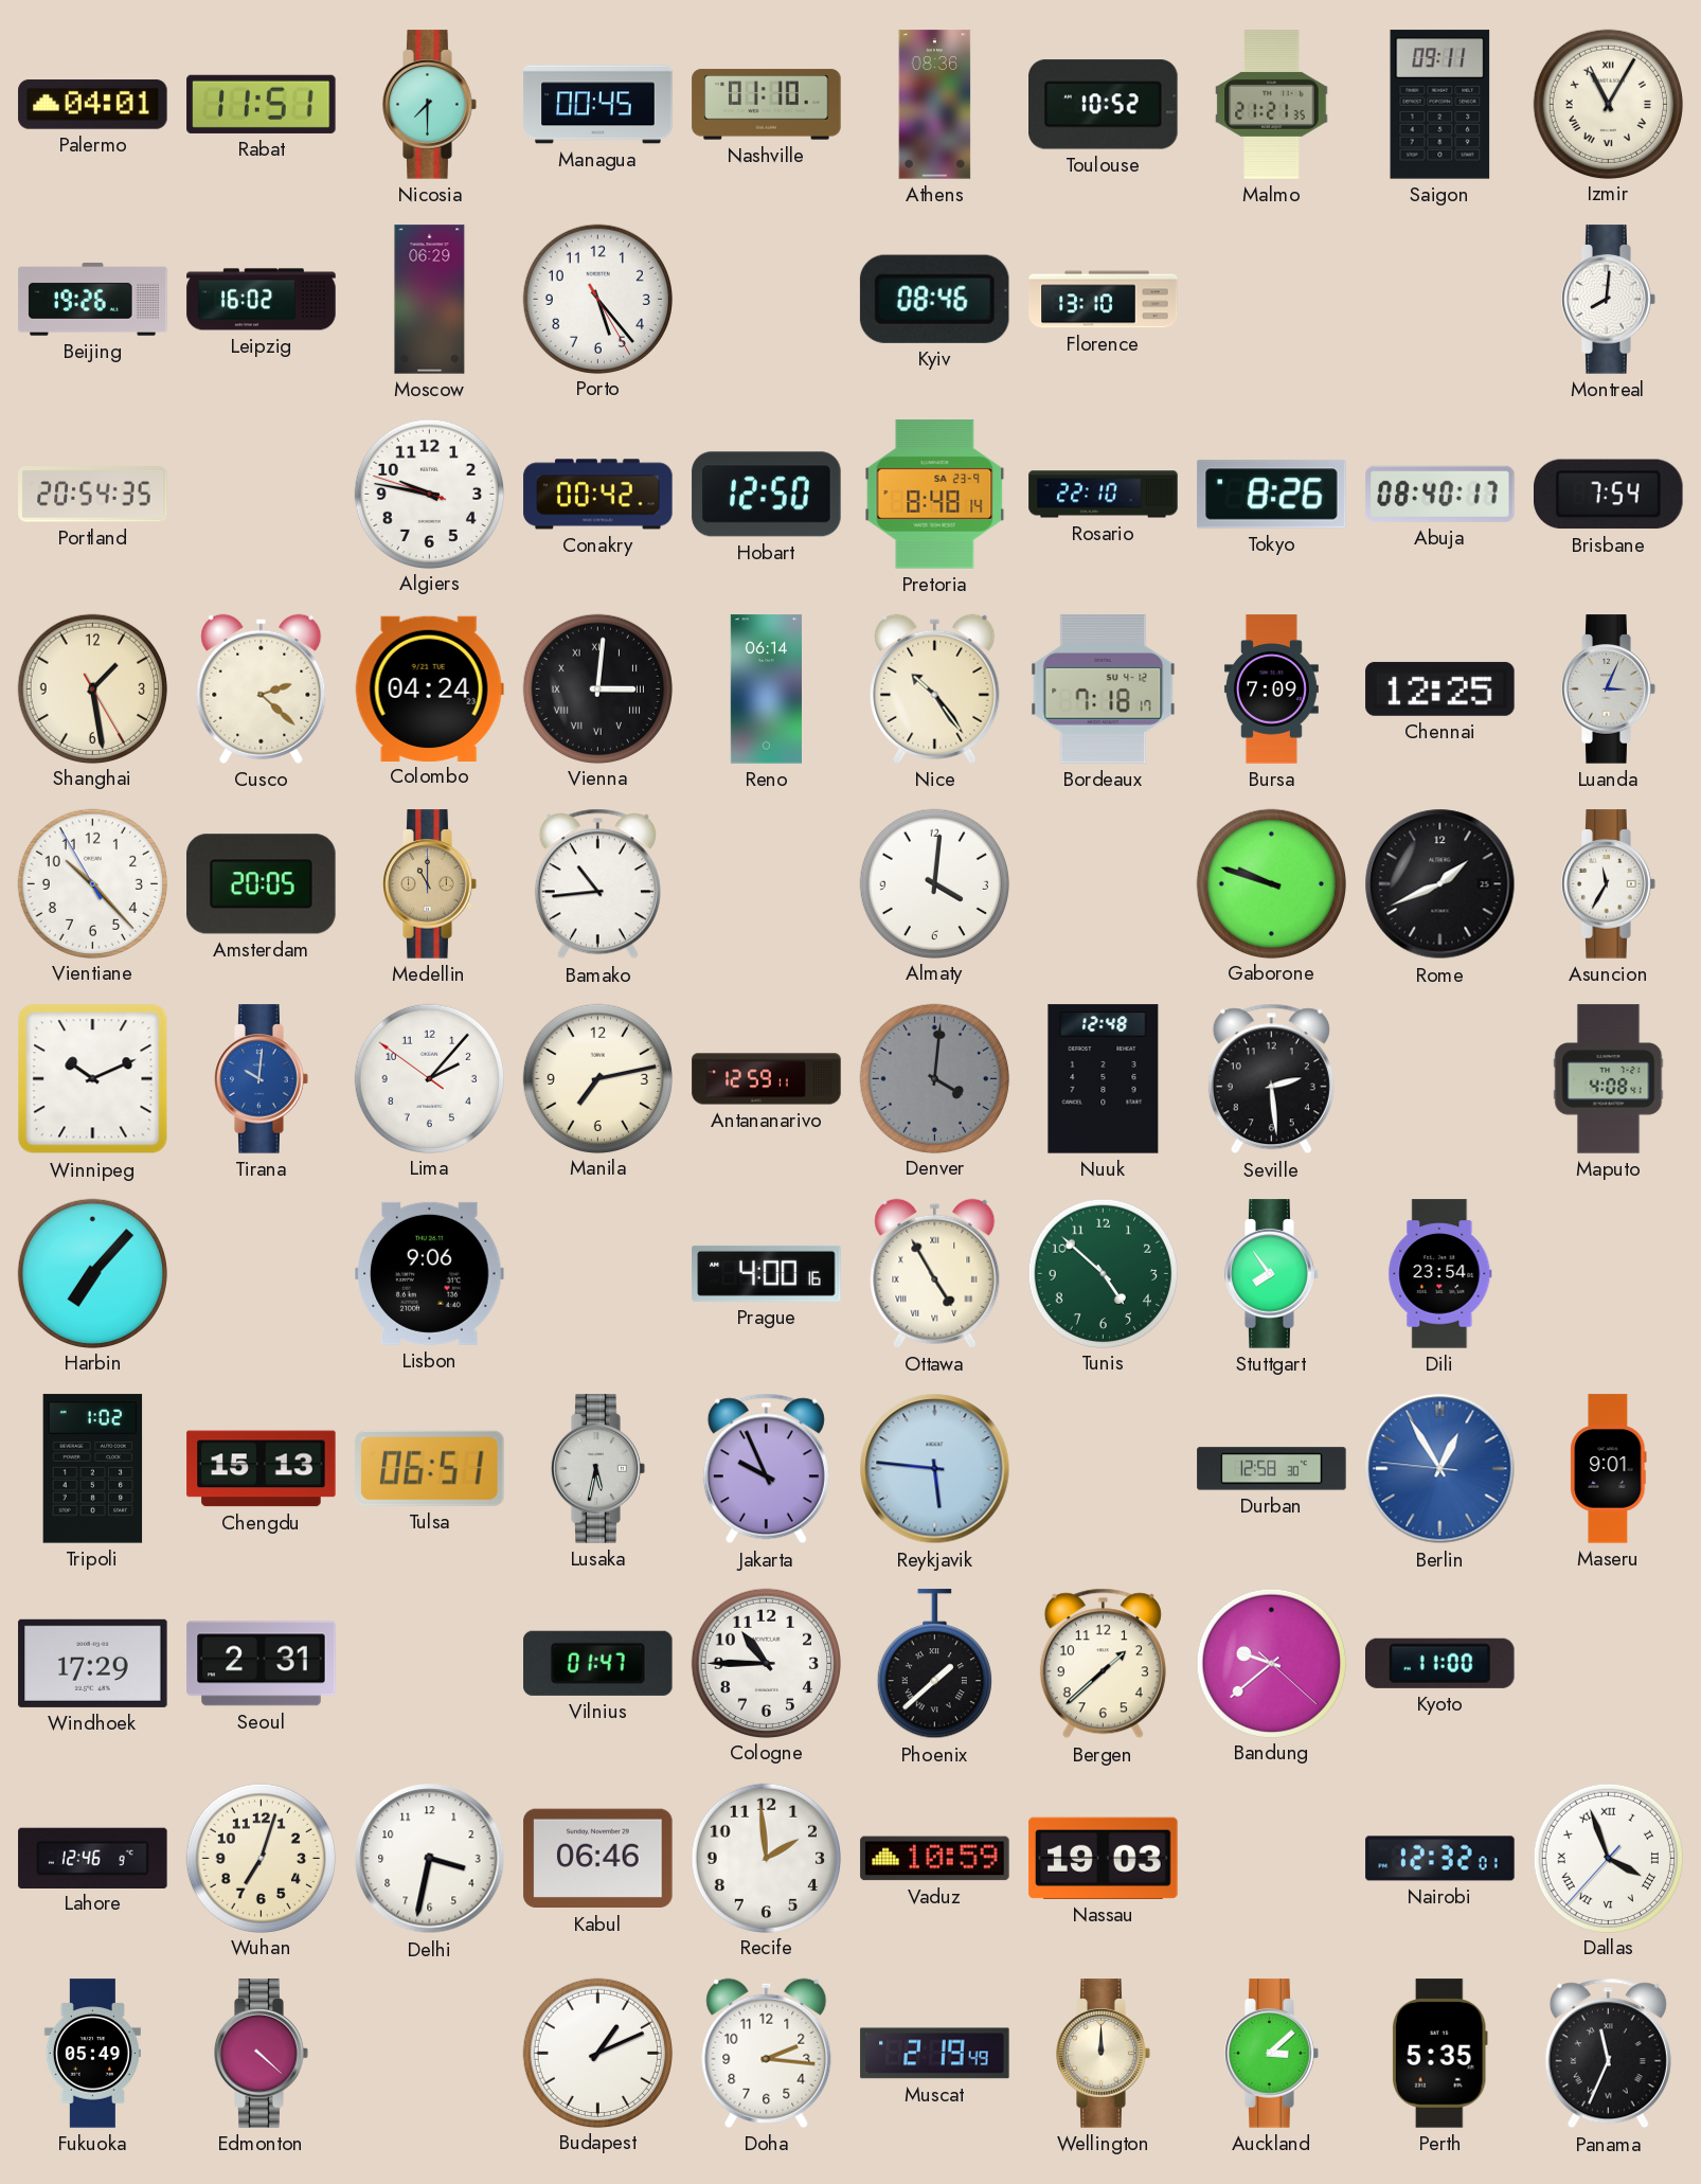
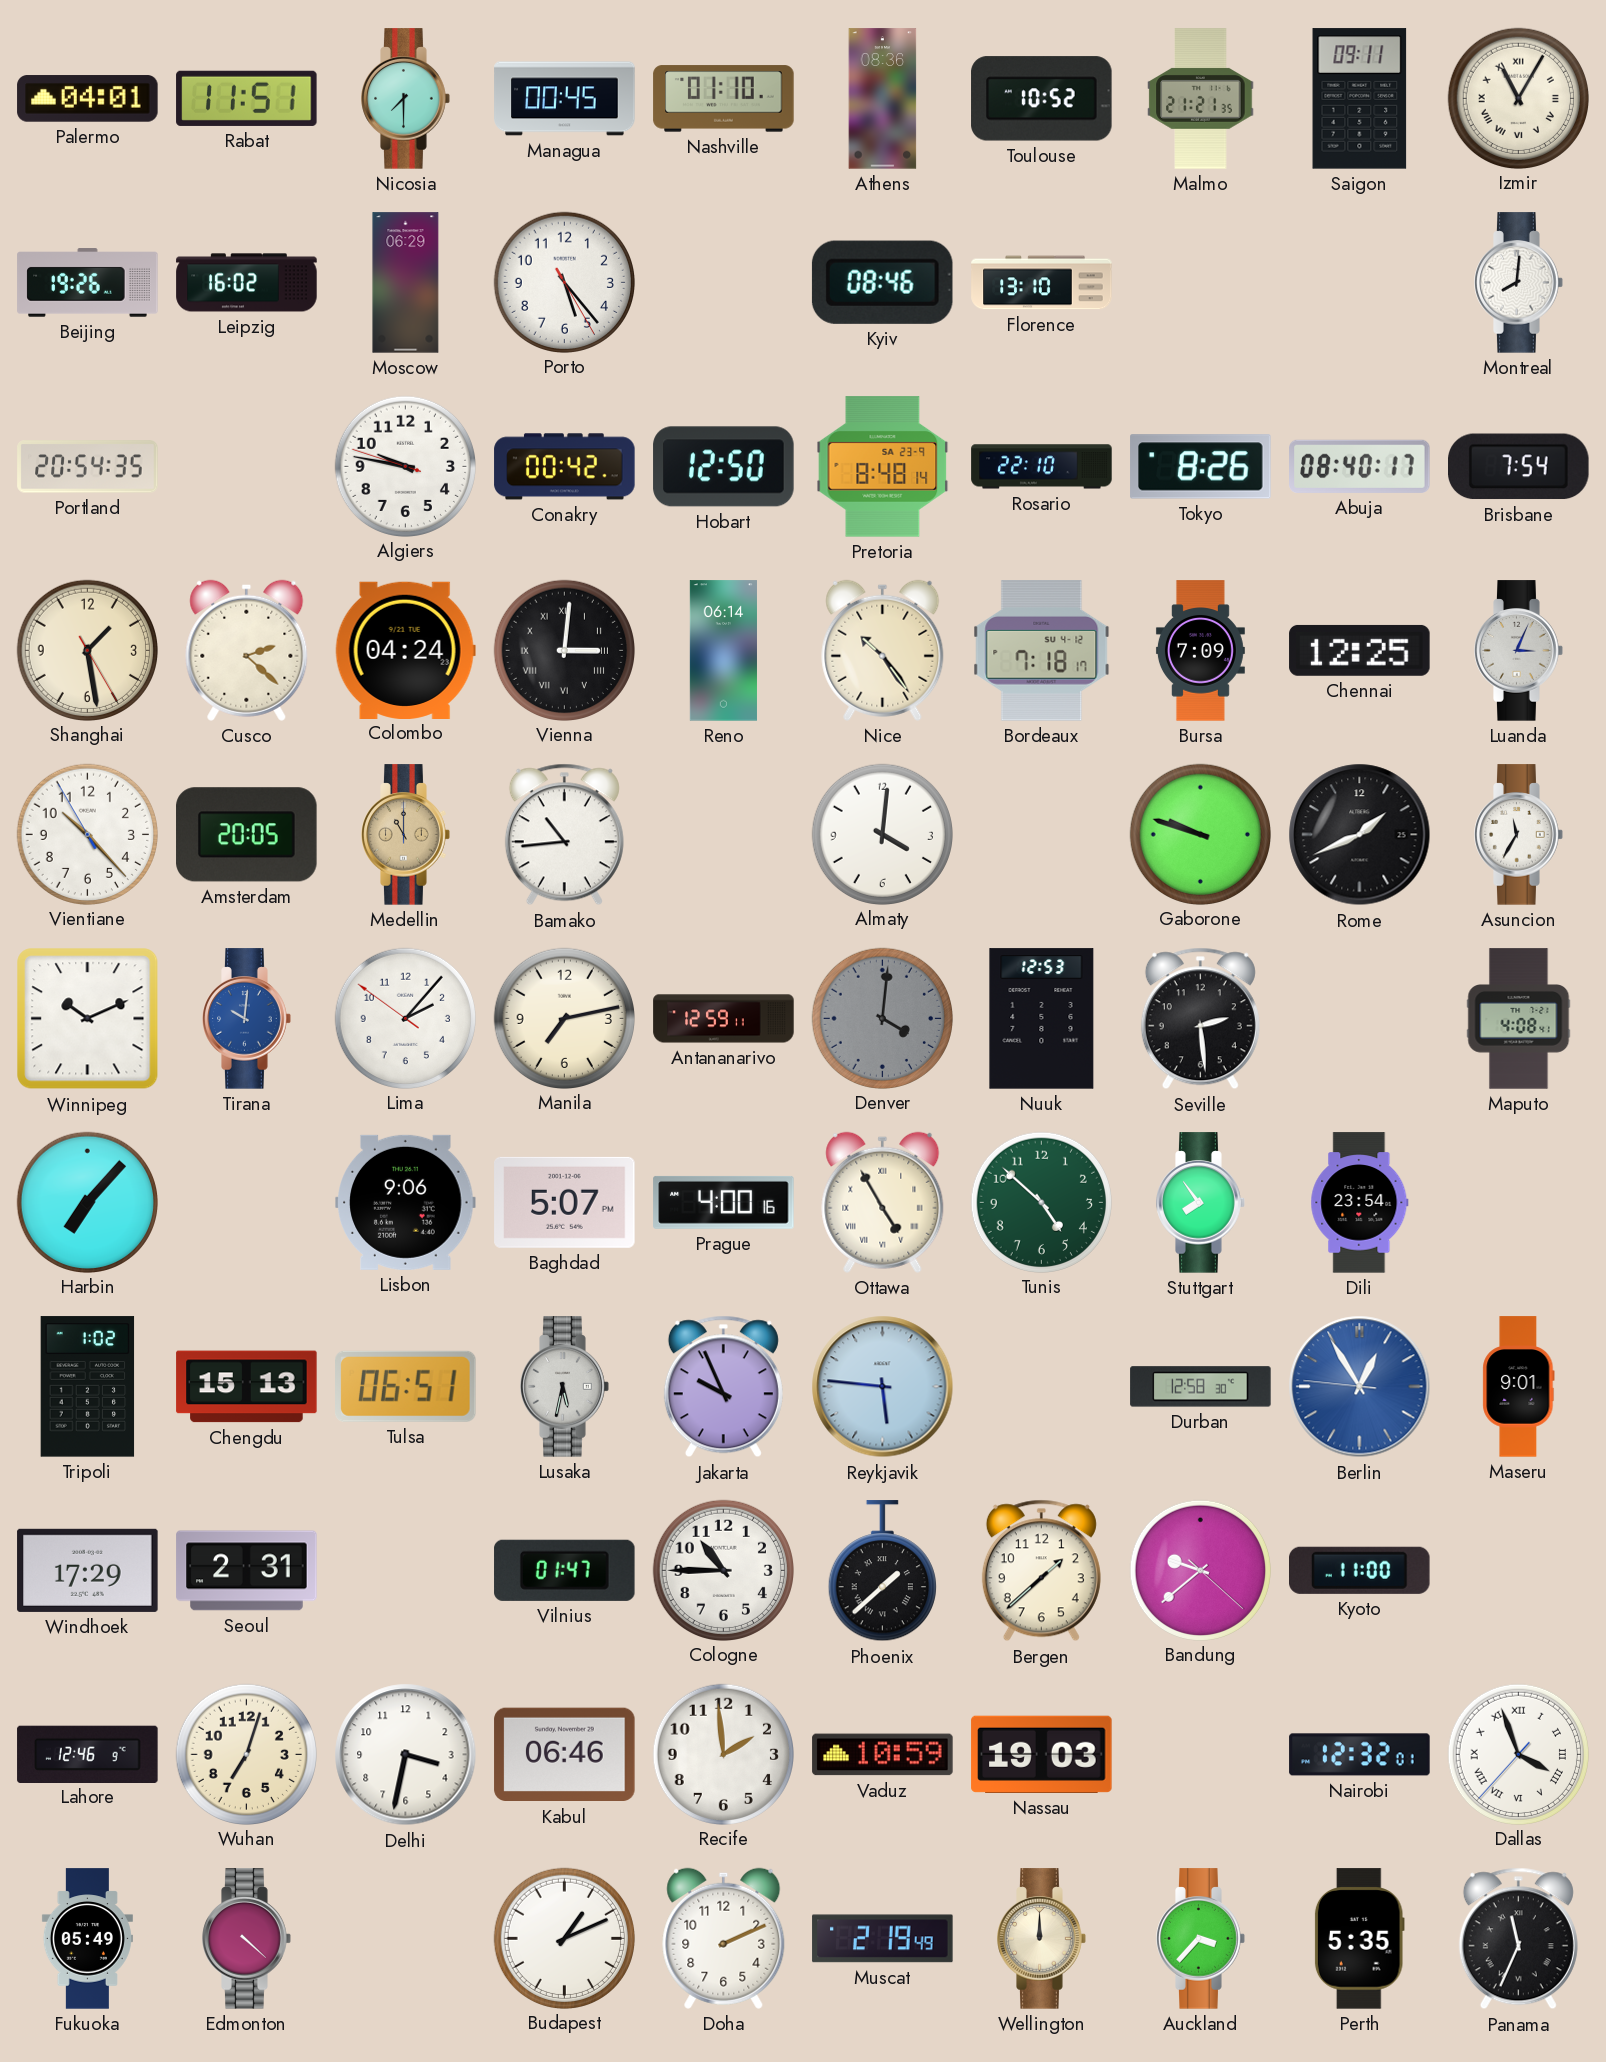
Nuuk: 12:48 -> 12:53 (1042, 1019)
Baghdad: none -> 5:07 (565, 1202)
Doha: 2:16 -> 2:11 (724, 1938)
Auckland: 3:08 -> 3:37 (1201, 1939)
